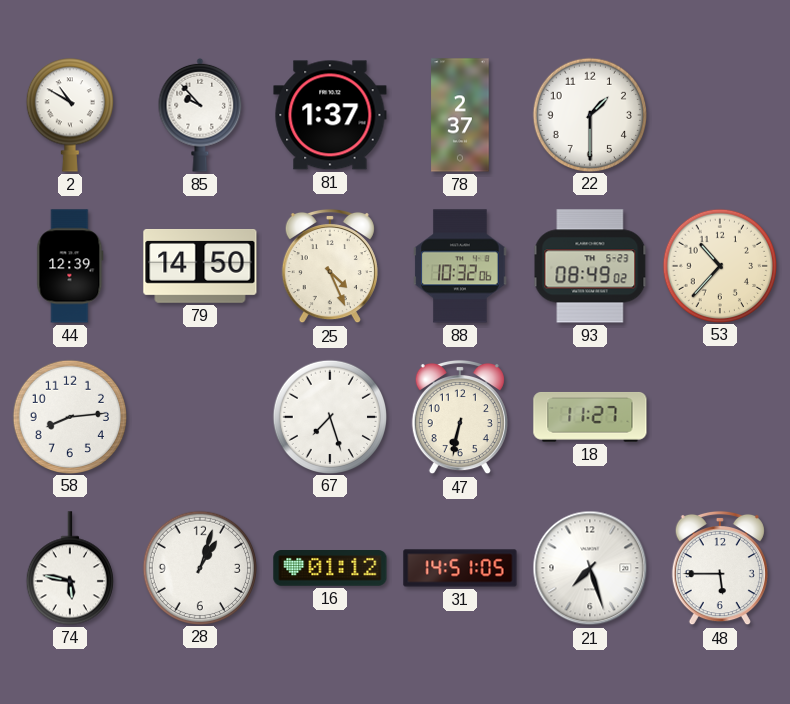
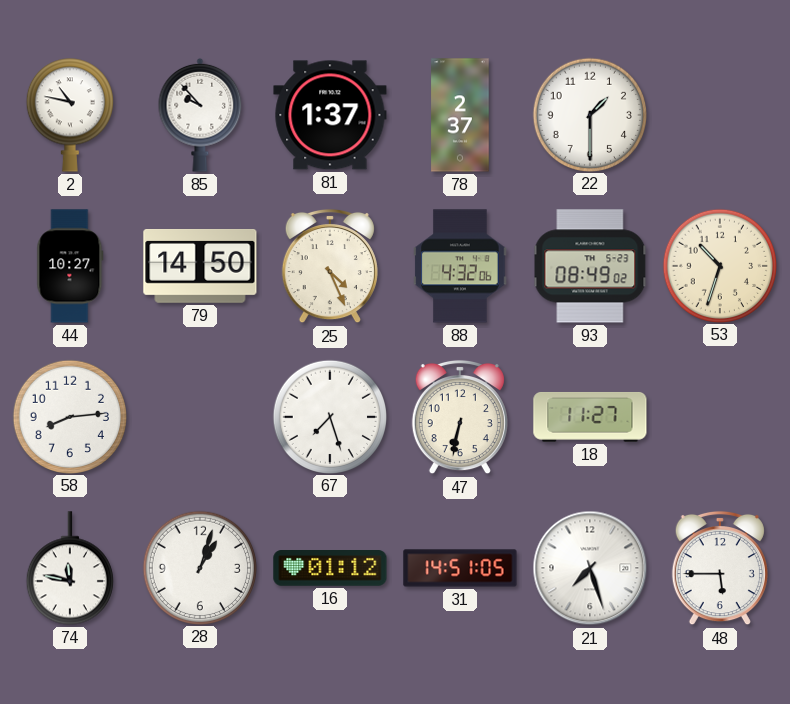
2: 10:50 -> 10:47 (70, 115)
44: 12:39 -> 10:27 (70, 266)
88: 10:32 -> 4:32 (460, 266)
53: 10:37 -> 10:33 (719, 265)
74: 5:47 -> 11:47 (70, 568)
